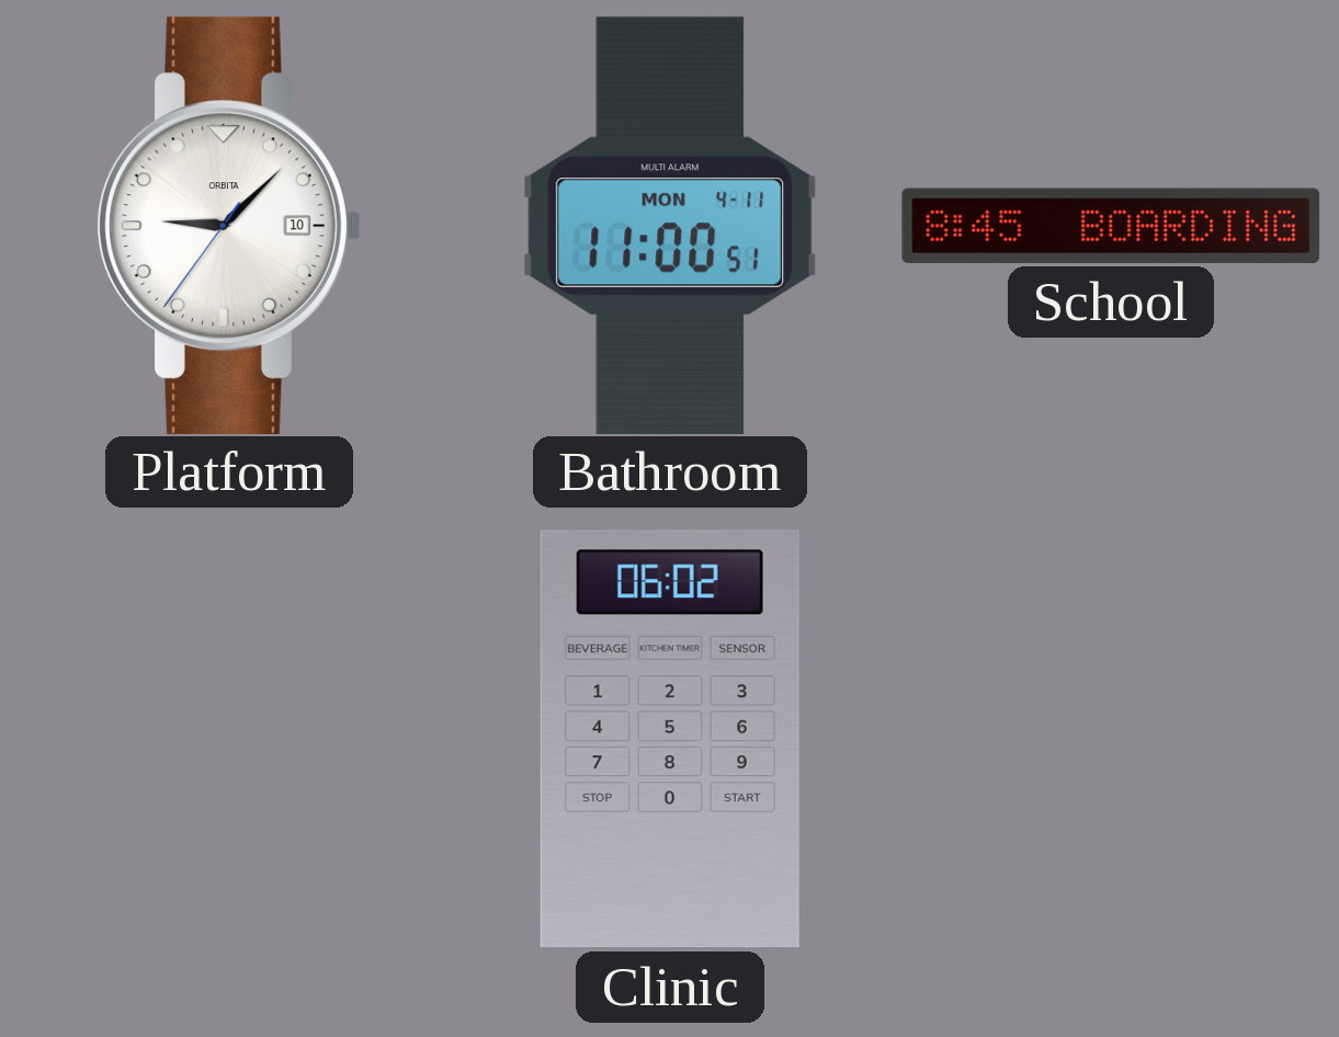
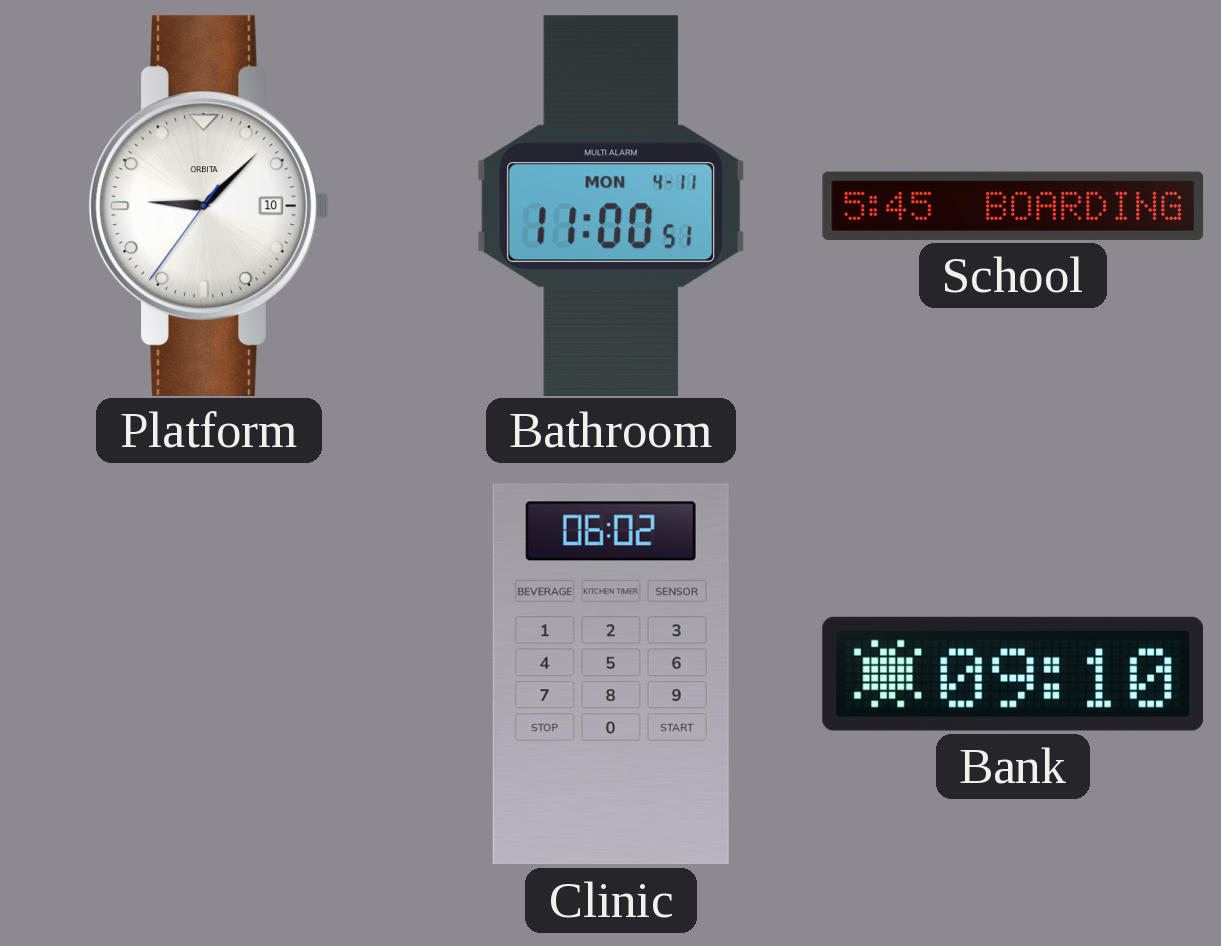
School: 8:45 -> 5:45 (1013, 206)
Bank: none -> 09:10 (1012, 674)
